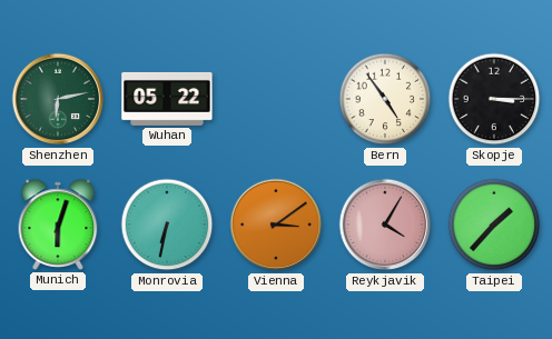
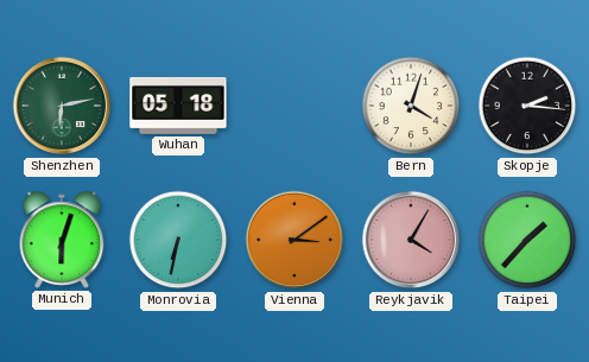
Wuhan: 05:22 -> 05:18 (178, 106)
Bern: 4:54 -> 4:03 (411, 106)
Skopje: 3:15 -> 2:16 (527, 106)
